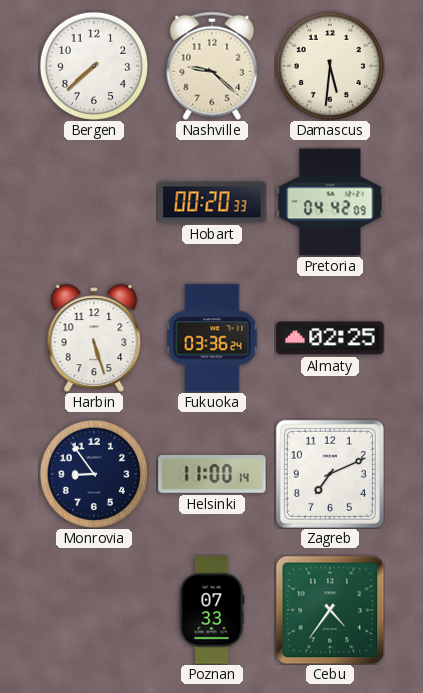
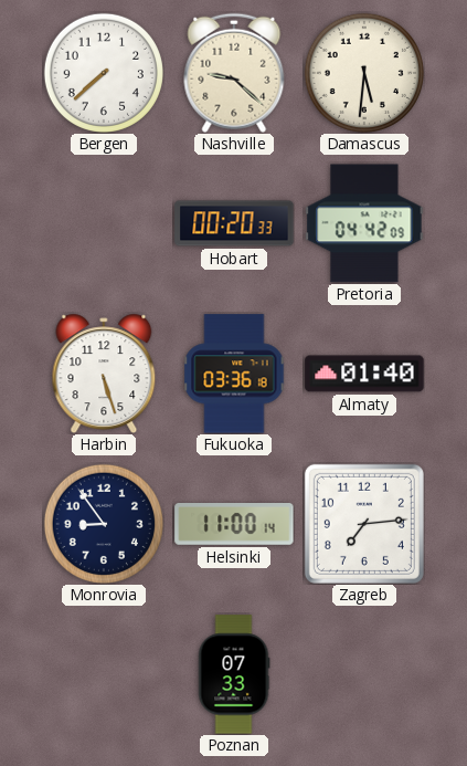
Fukuoka: 03:36:24 -> 03:36:18 (234, 374)
Almaty: 02:25 -> 01:40 (364, 374)
Zagreb: 7:11 -> 7:14 (364, 524)
Cebu: 4:36 -> none (330, 610)
